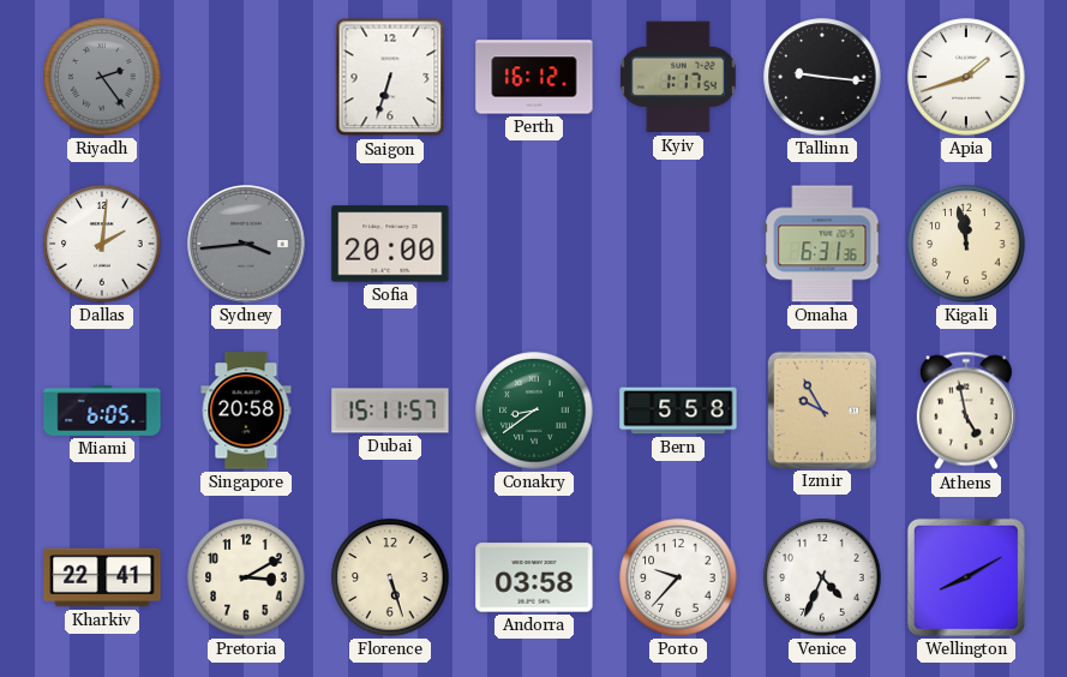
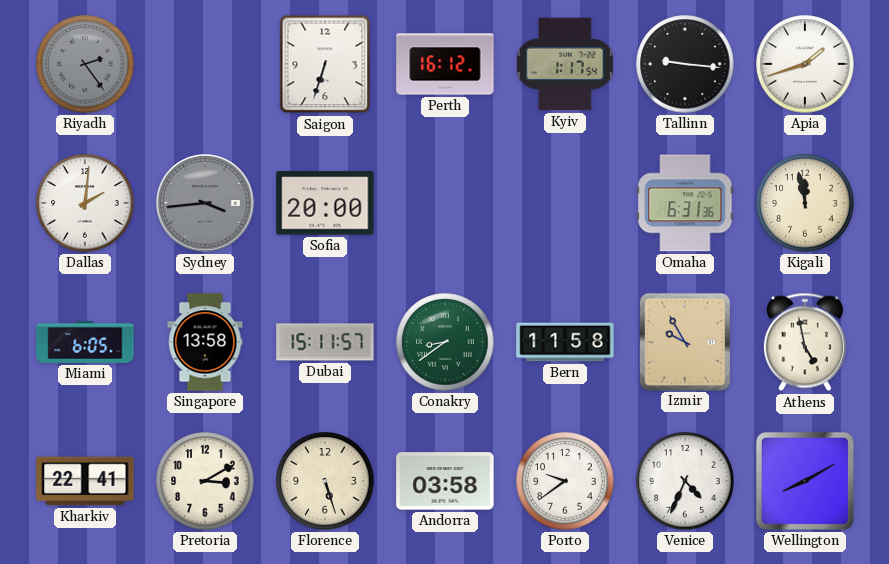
Singapore: 20:58 -> 13:58 (205, 342)
Bern: 5:58 -> 11:58 (565, 342)
Porto: 9:37 -> 9:39 (565, 481)
